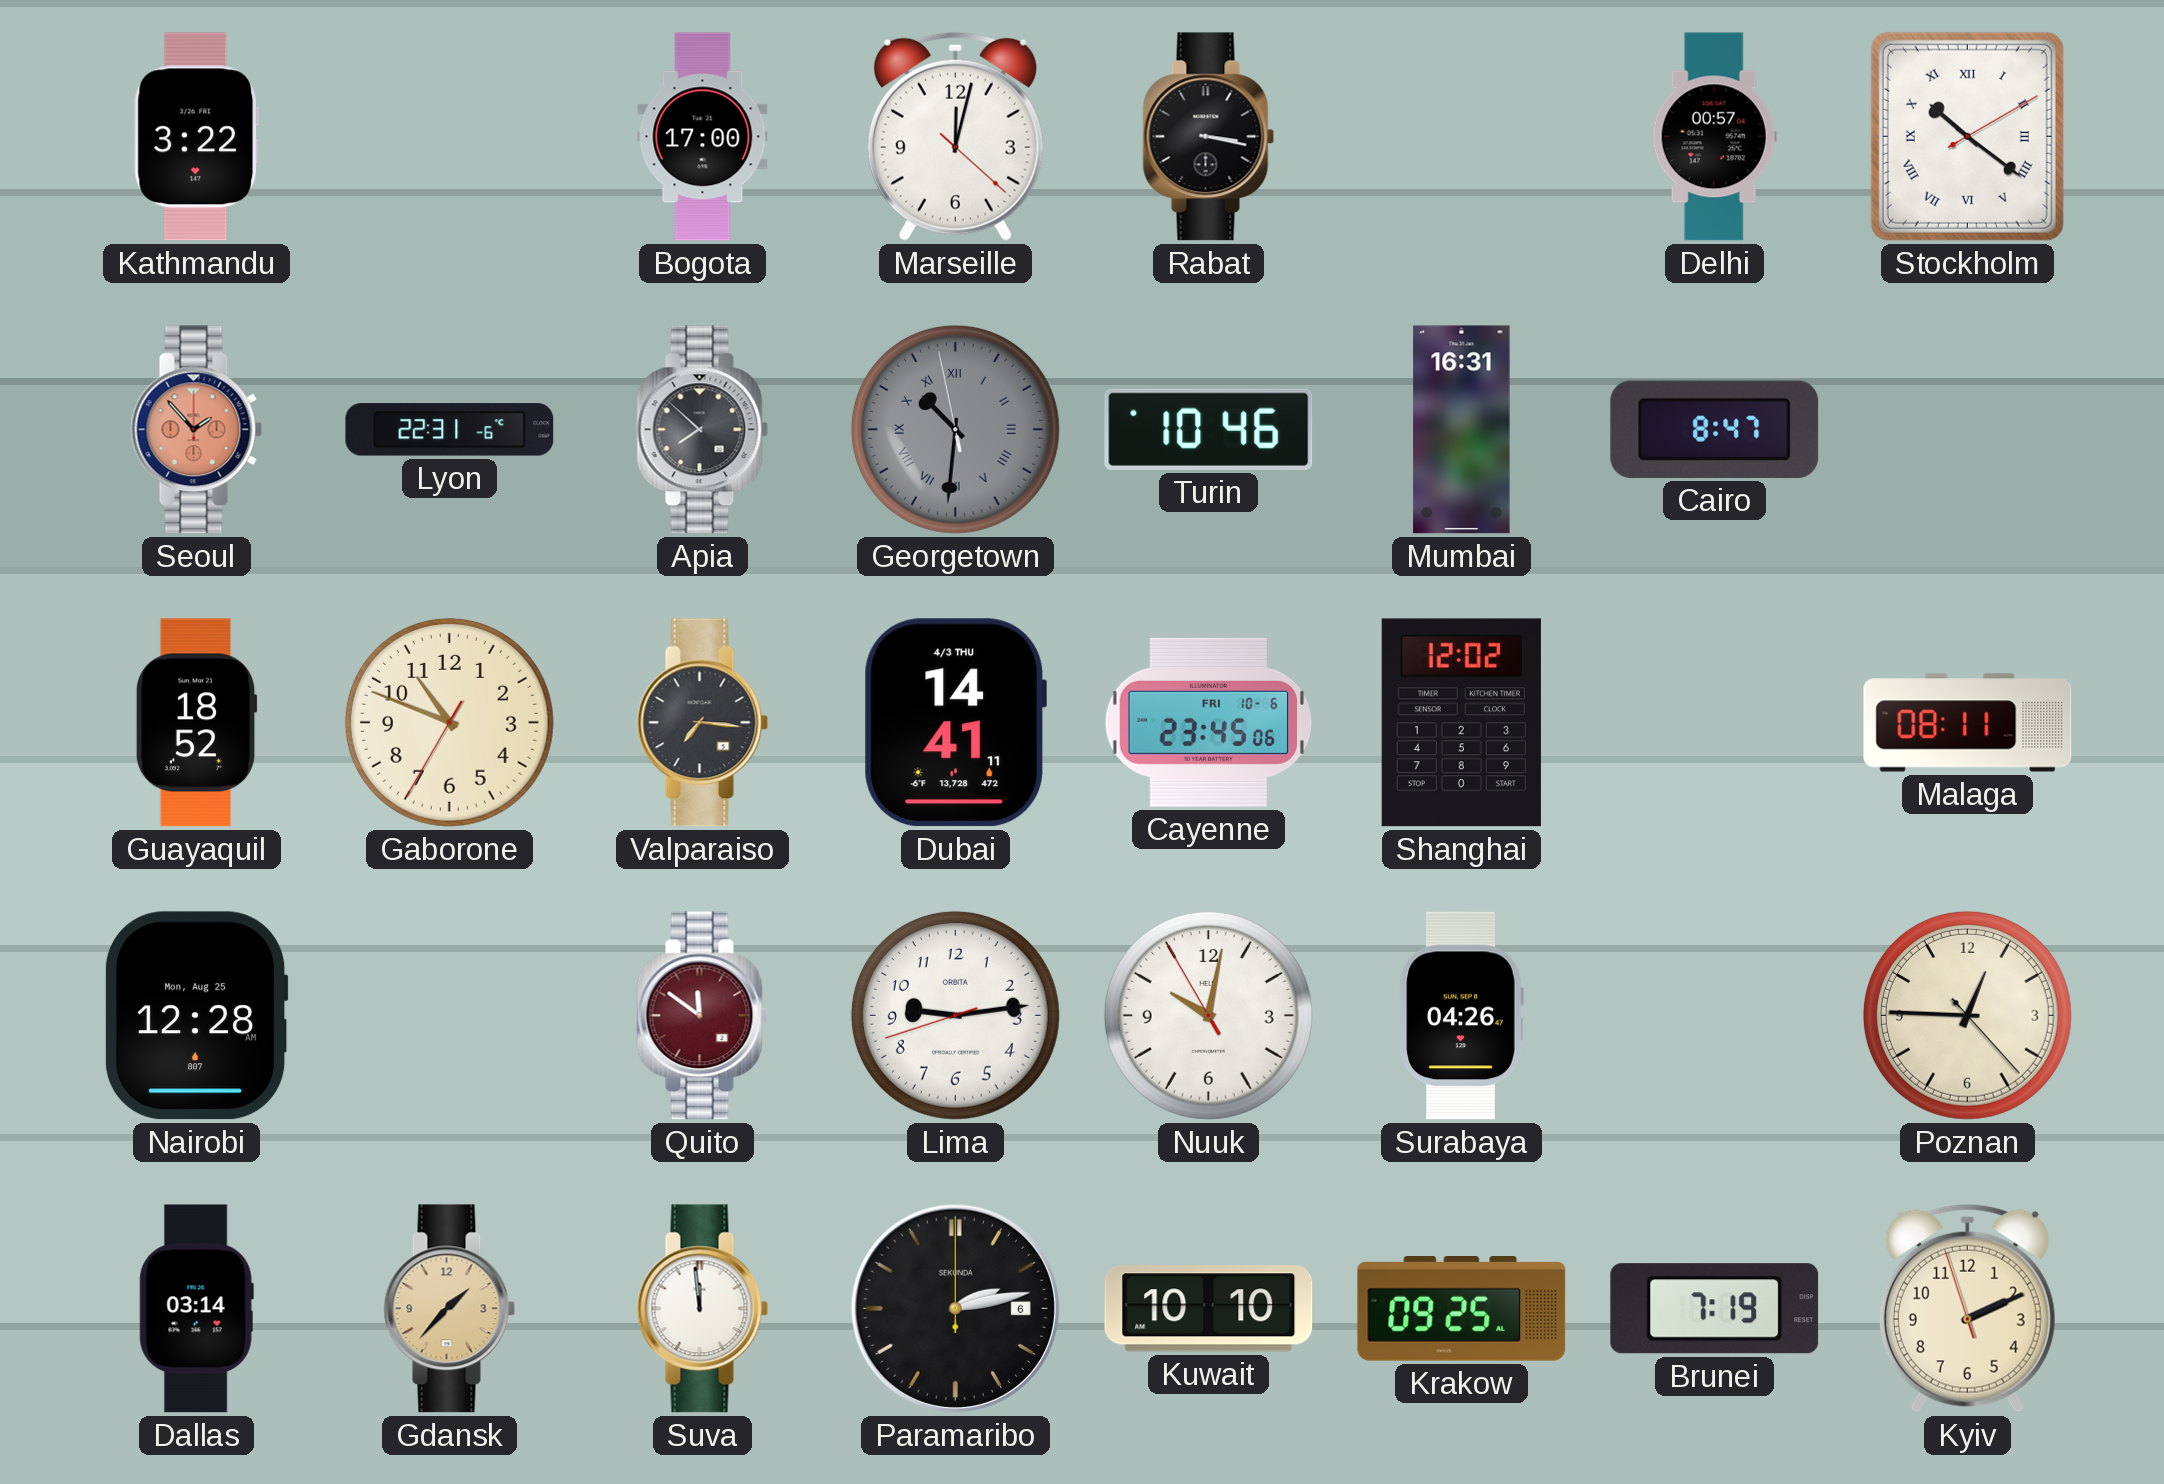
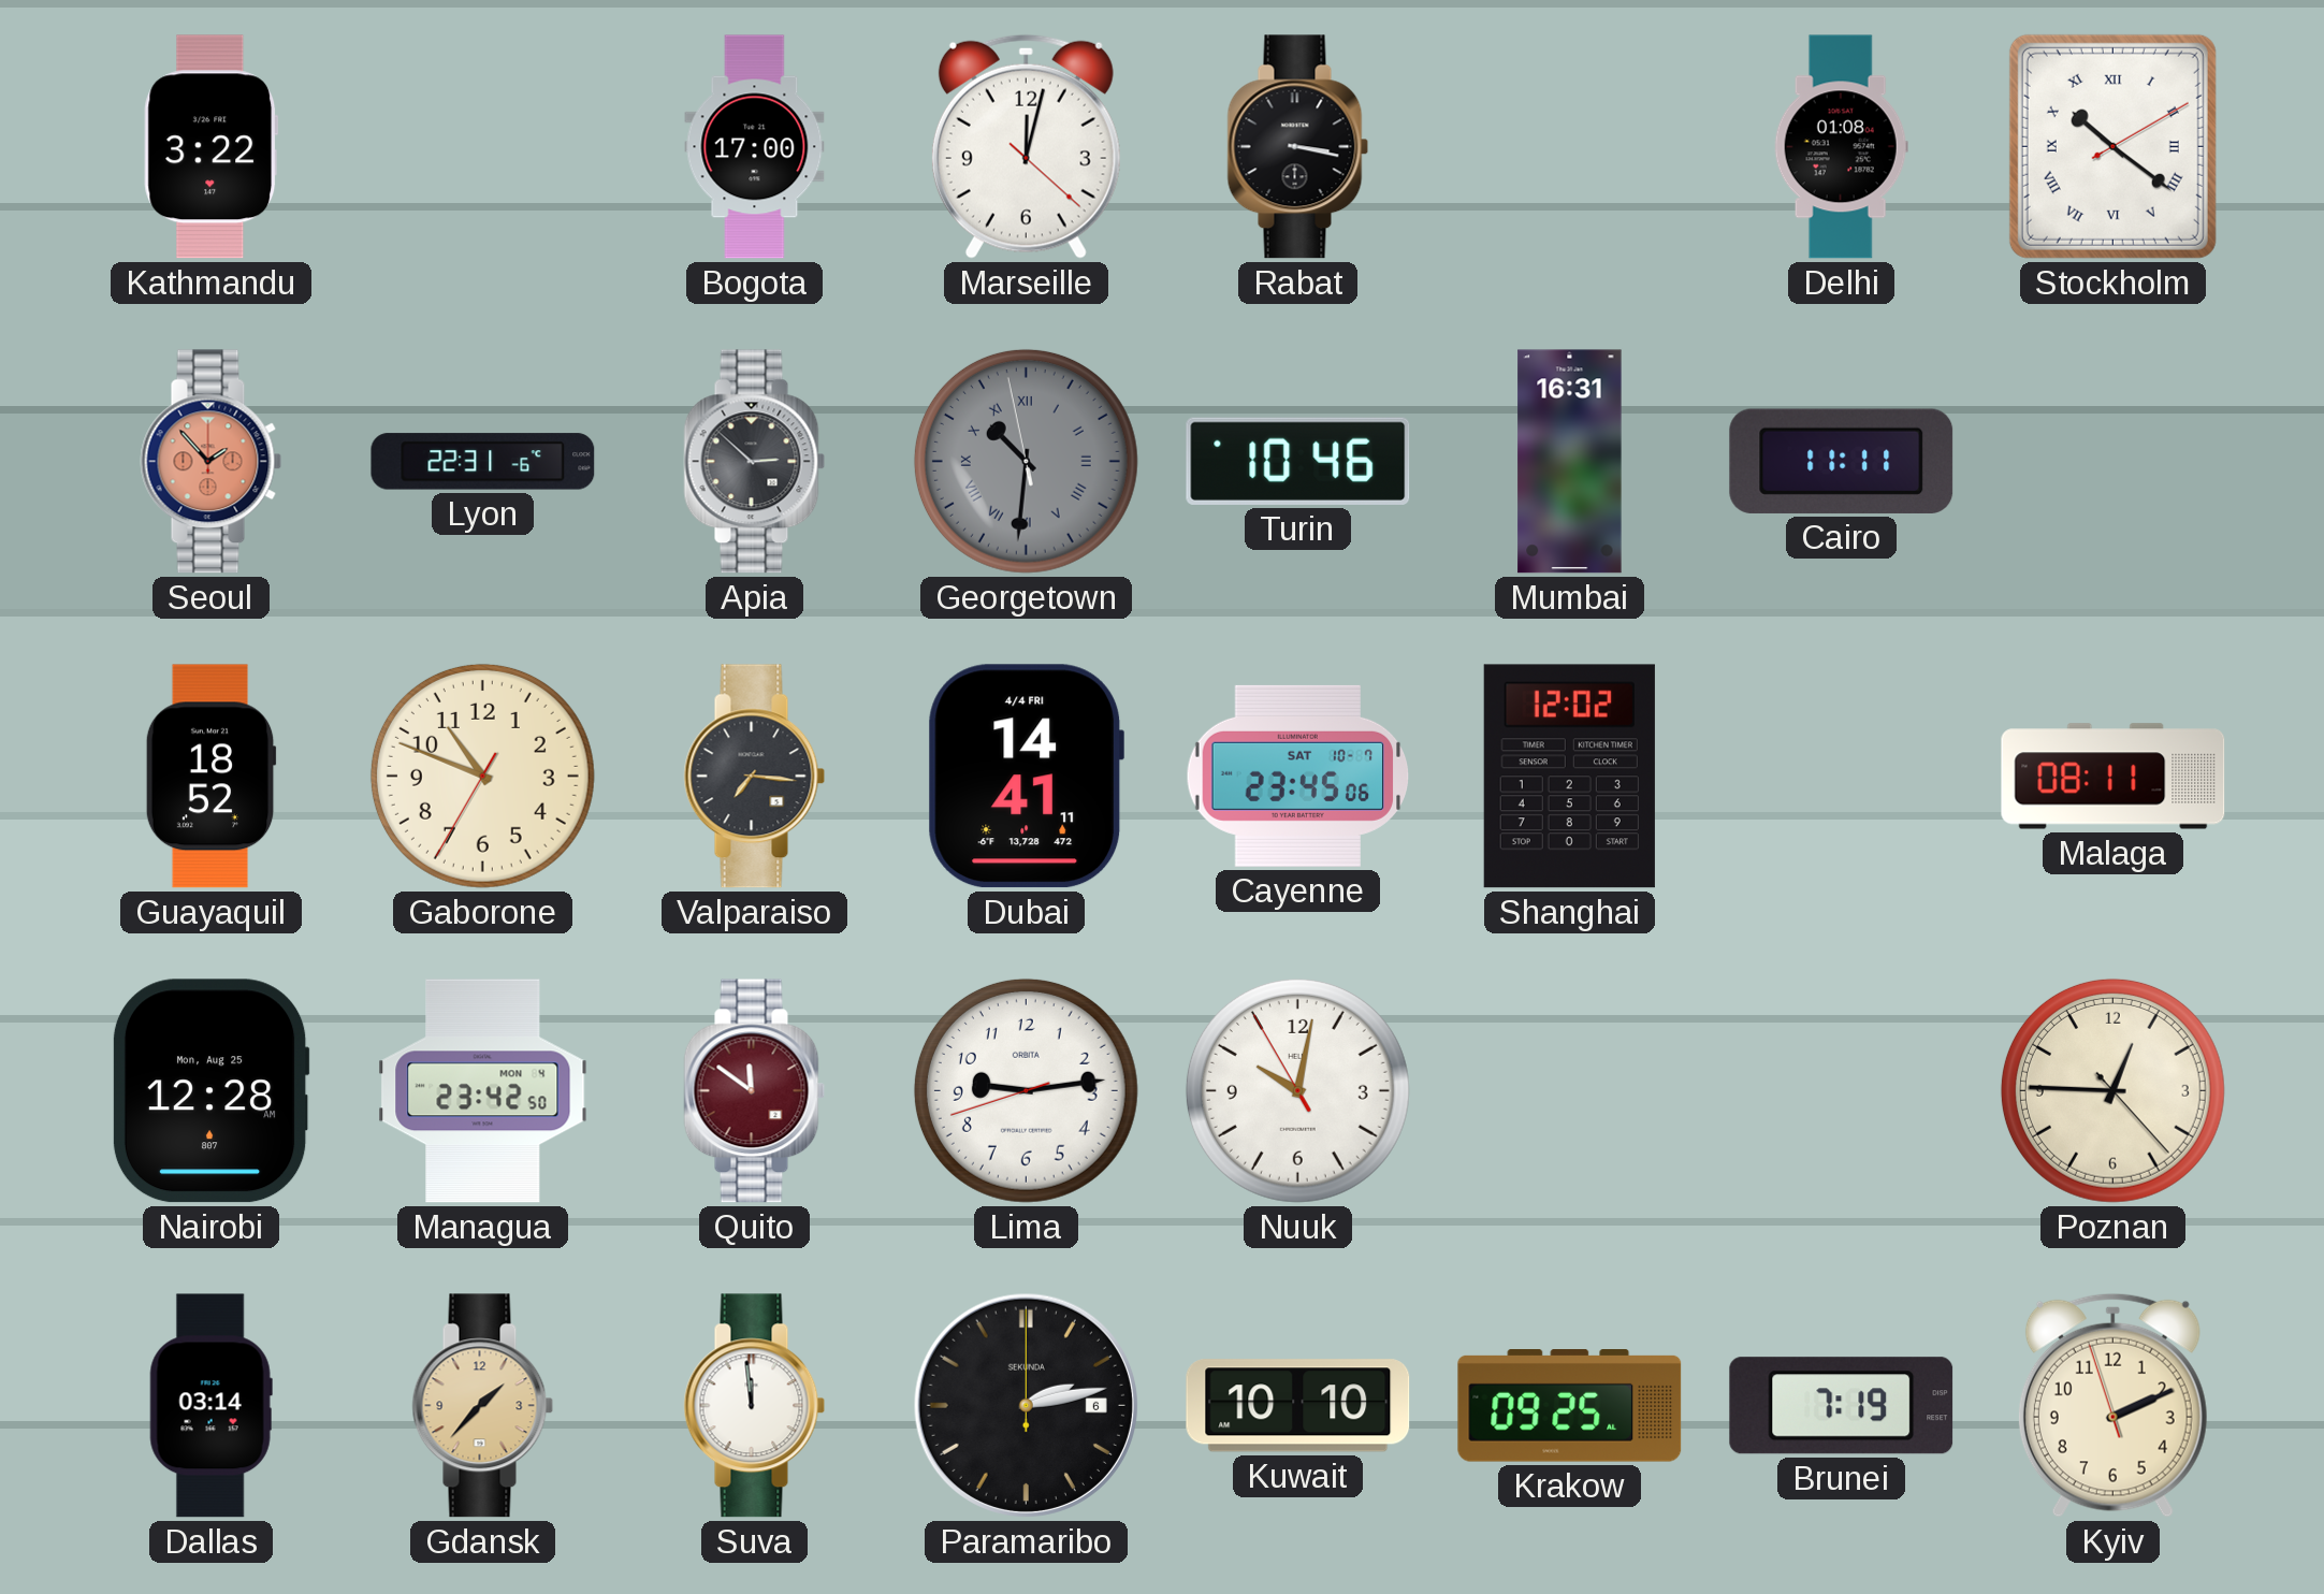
Delhi: 00:57 -> 01:08 (1841, 147)
Apia: 7:52 -> 2:52 (755, 462)
Cairo: 8:47 -> 11:11 (1842, 461)
Dubai date: 4/3 THU -> 4/4 FRI (1026, 777)
Cayenne date: FRI 10-6 -> SAT 10-7 (1298, 776)
Managua: none -> 23:42 (483, 1091)
Surabaya: 04:26 -> none (1461, 1016)
